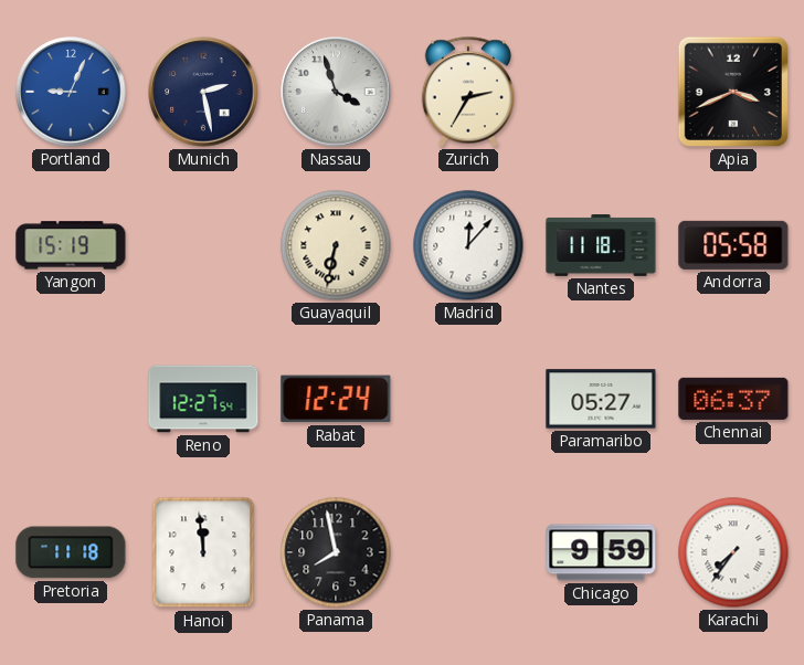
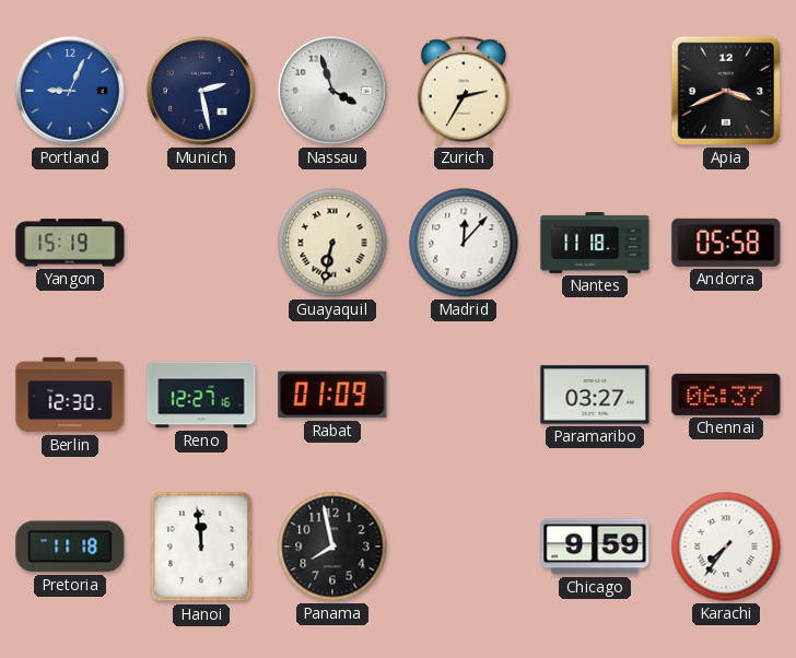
Berlin: none -> 12:30 (70, 395)
Reno: 12:27:54 -> 12:27:16 (201, 395)
Rabat: 12:24 -> 01:09 (332, 395)
Paramaribo: 05:27 -> 03:27 (595, 395)
